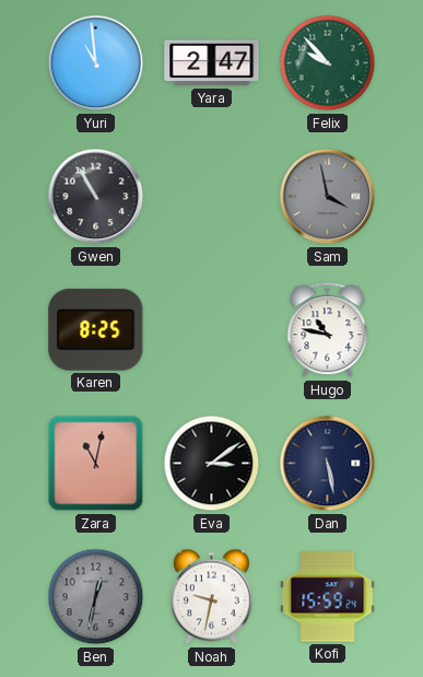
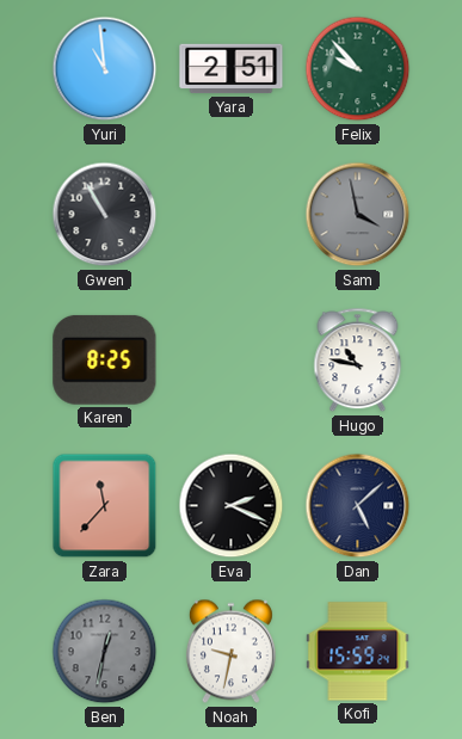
Yara: 2:47 -> 2:51 (232, 69)
Zara: 11:02 -> 11:37 (105, 506)
Eva: 3:09 -> 2:19 (232, 506)
Dan: 5:28 -> 5:08 (358, 506)
